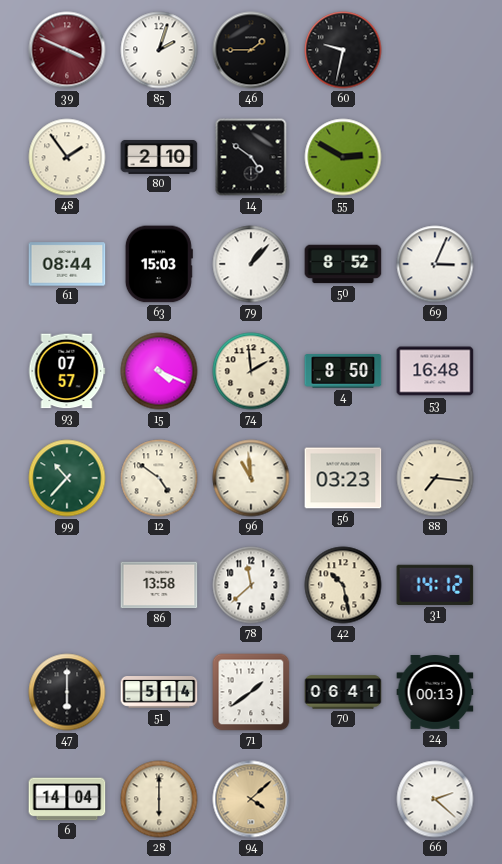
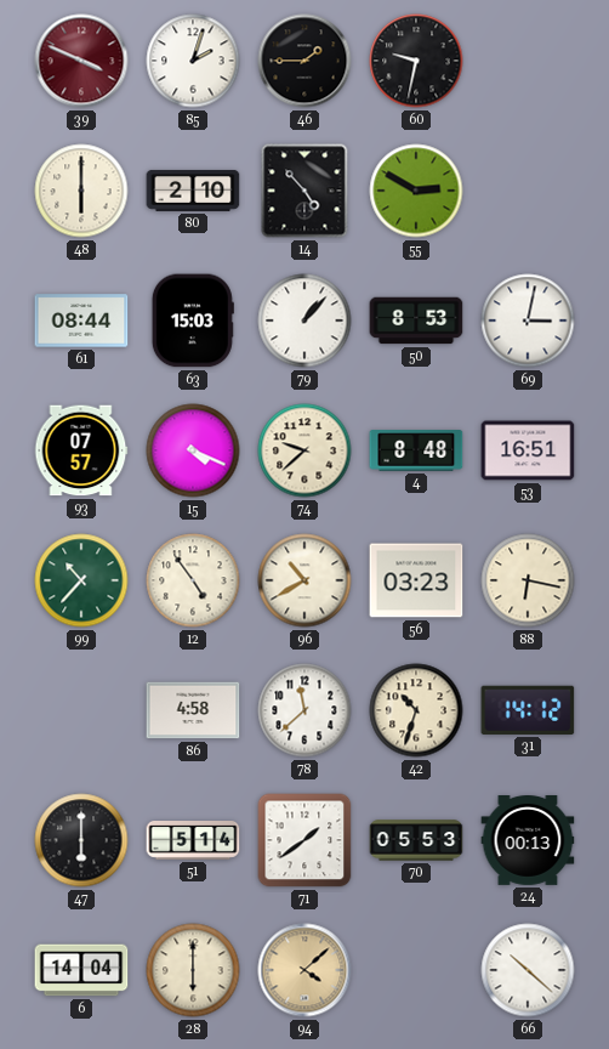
48: 1:54 -> 6:00 (81, 191)
14: 4:51 -> 4:53 (304, 191)
50: 8:52 -> 8:53 (416, 321)
69: 3:04 -> 3:02 (528, 321)
74: 1:59 -> 9:38 (304, 450)
4: 8:50 -> 8:48 (416, 450)
53: 16:48 -> 16:51 (528, 450)
12: 4:51 -> 4:54 (193, 580)
96: 10:59 -> 10:40 (304, 580)
88: 7:16 -> 6:17 (528, 580)
86: 13:58 -> 4:58 (193, 710)
42: 10:28 -> 10:33 (416, 710)
70: 06:41 -> 05:53 (416, 840)
66: 2:22 -> 10:22 (528, 970)
